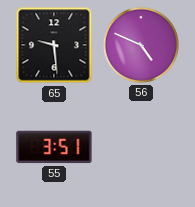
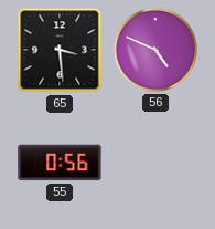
65: 9:29 -> 3:29 (60, 50)
55: 3:51 -> 0:56 (60, 163)
